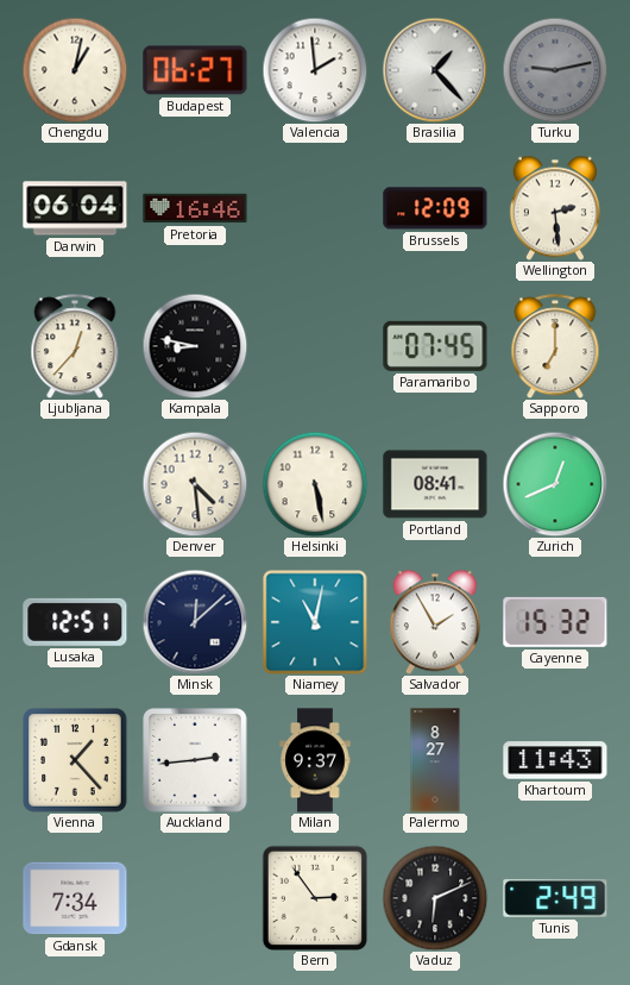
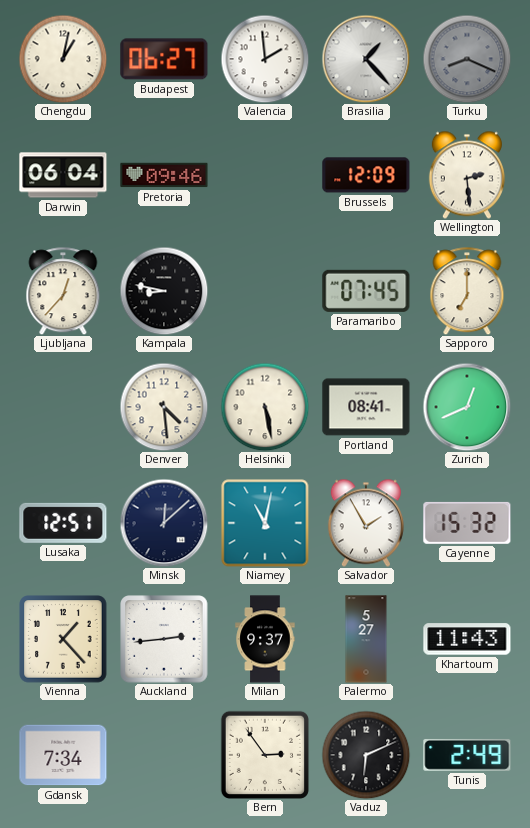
Turku: 9:13 -> 8:19 (467, 59)
Pretoria: 16:46 -> 09:46 (164, 175)
Palermo: 8:27 -> 5:27 (366, 639)
